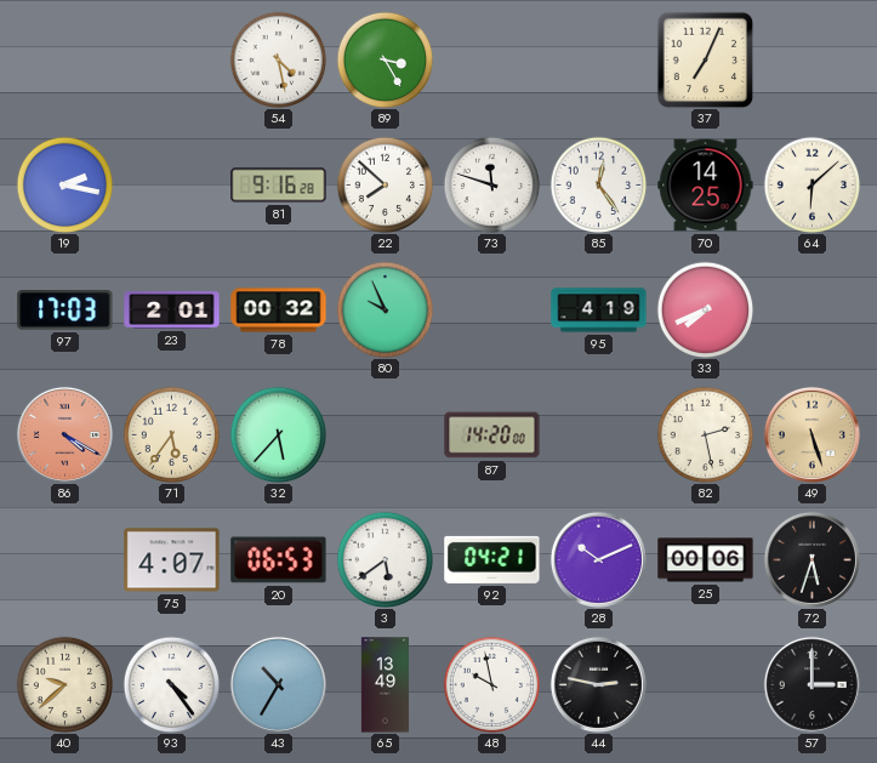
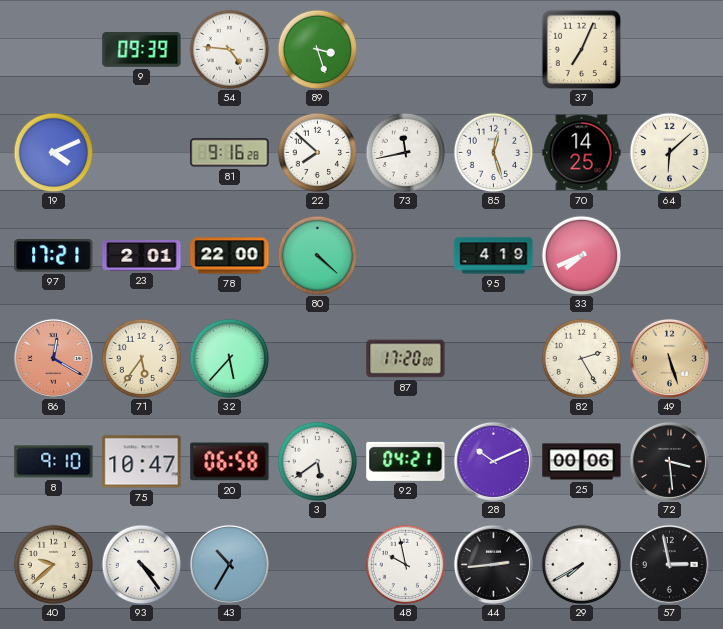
9: none -> 09:39 (142, 50)
54: 4:28 -> 4:46 (229, 49)
89: 3:25 -> 3:27 (317, 49)
19: 2:17 -> 4:11 (53, 152)
73: 11:48 -> 11:43 (405, 152)
85: 12:24 -> 12:27 (493, 152)
97: 17:03 -> 17:21 (54, 256)
78: 00:32 -> 22:00 (230, 256)
80: 9:56 -> 4:22 (317, 255)
86: 4:20 -> 12:20 (53, 358)
87: 14:20 -> 17:20 (406, 359)
82: 2:28 -> 2:25 (581, 358)
8: none -> 9:10 (54, 462)
75: 4:07 -> 10:47 (142, 462)
20: 06:53 -> 06:58 (230, 462)
72: 5:33 -> 3:29 (669, 461)
65: 13:49 -> none (385, 685)
44: 2:47 -> 2:44 (493, 564)
29: none -> 7:40 (581, 564)
57: 3:00 -> 2:58 (669, 564)
